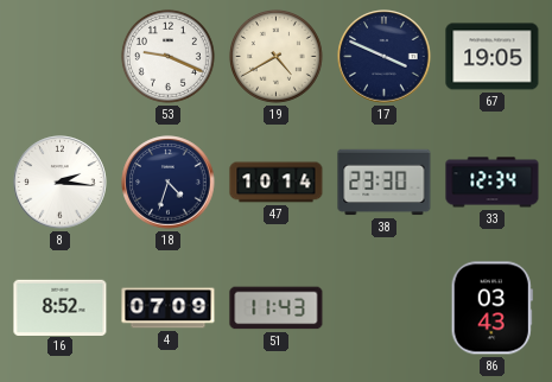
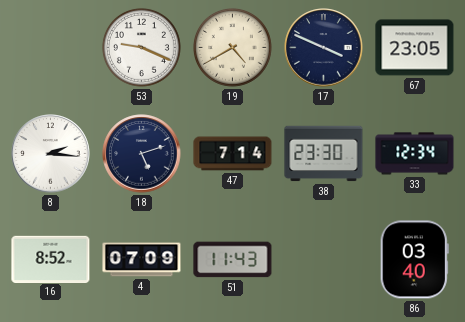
67: 19:05 -> 23:05 (415, 48)
18: 4:33 -> 5:12 (142, 154)
47: 10:14 -> 7:14 (233, 154)
86: 03:43 -> 03:40 (414, 260)
